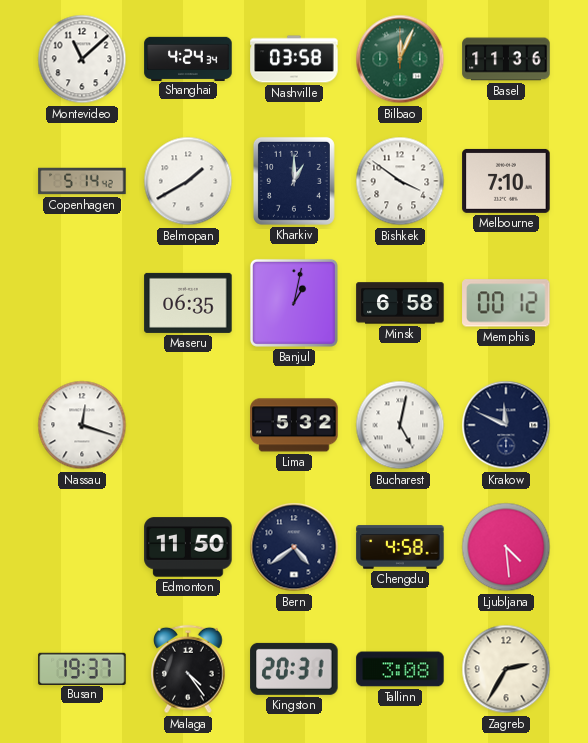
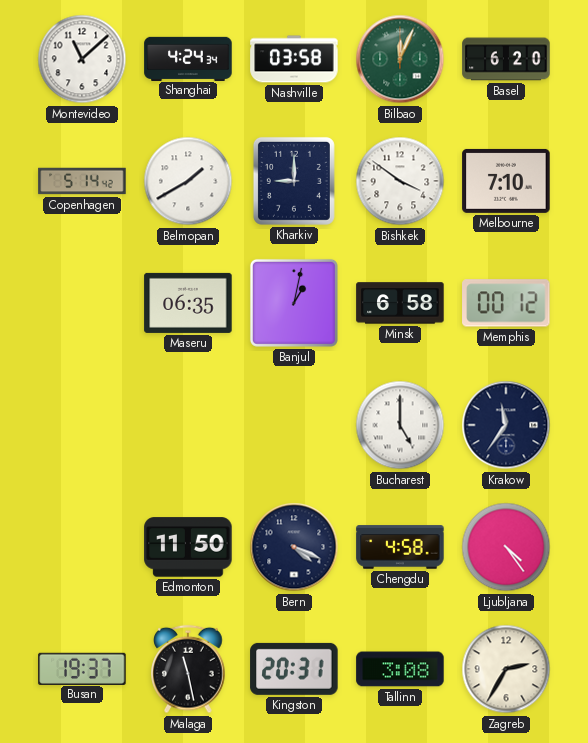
Basel: 11:36 -> 6:20 (506, 59)
Kharkiv: 1:00 -> 9:00 (294, 181)
Nassau: 12:18 -> none (82, 425)
Lima: 5:32 -> none (294, 425)
Bucharest: 5:02 -> 5:00 (400, 425)
Krakow: 11:49 -> 11:36 (506, 425)
Bern: 4:39 -> 4:19 (294, 547)
Ljubljana: 4:29 -> 4:24 (506, 547)
Malaga: 4:24 -> 11:28 (188, 669)
